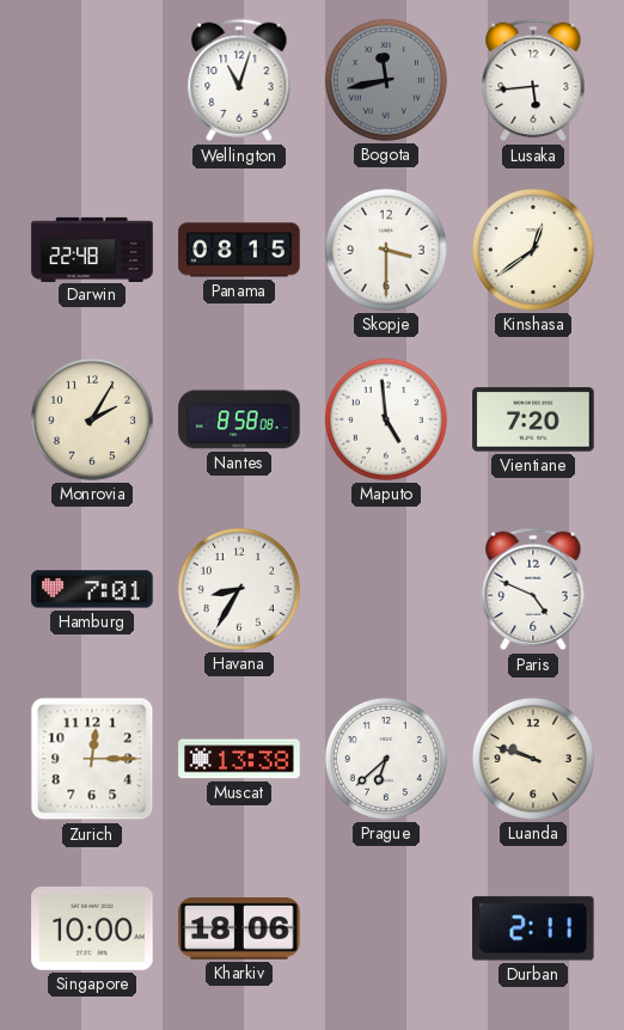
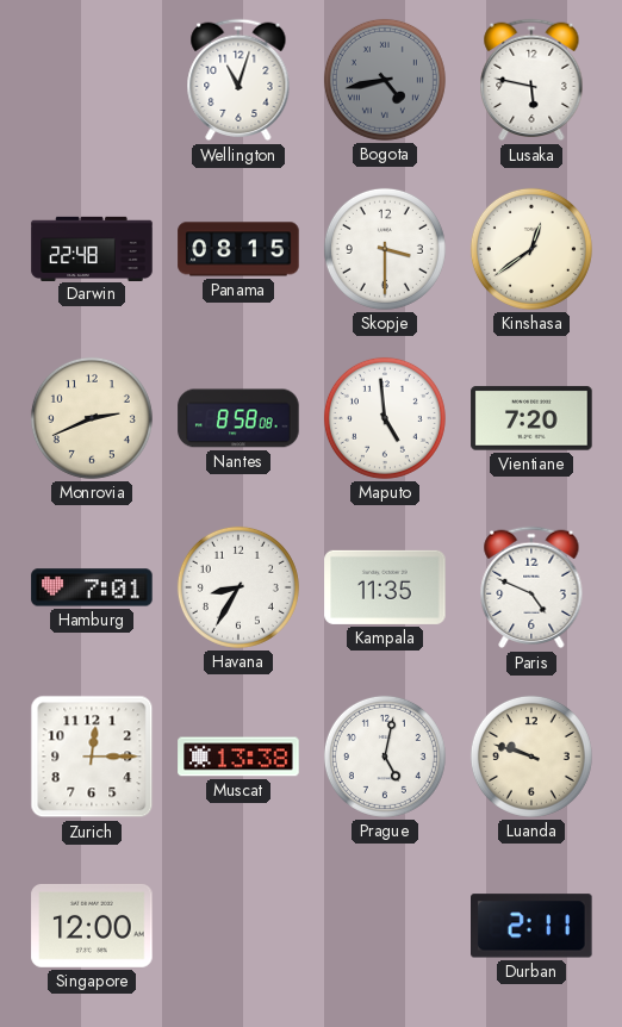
Bogota: 11:43 -> 4:43 (385, 80)
Lusaka: 5:44 -> 5:47 (531, 80)
Monrovia: 2:05 -> 2:41 (92, 418)
Kampala: none -> 11:35 (385, 587)
Prague: 6:38 -> 5:02 (385, 757)
Singapore: 10:00 -> 12:00 (92, 926)
Kharkiv: 18:06 -> none (239, 928)
